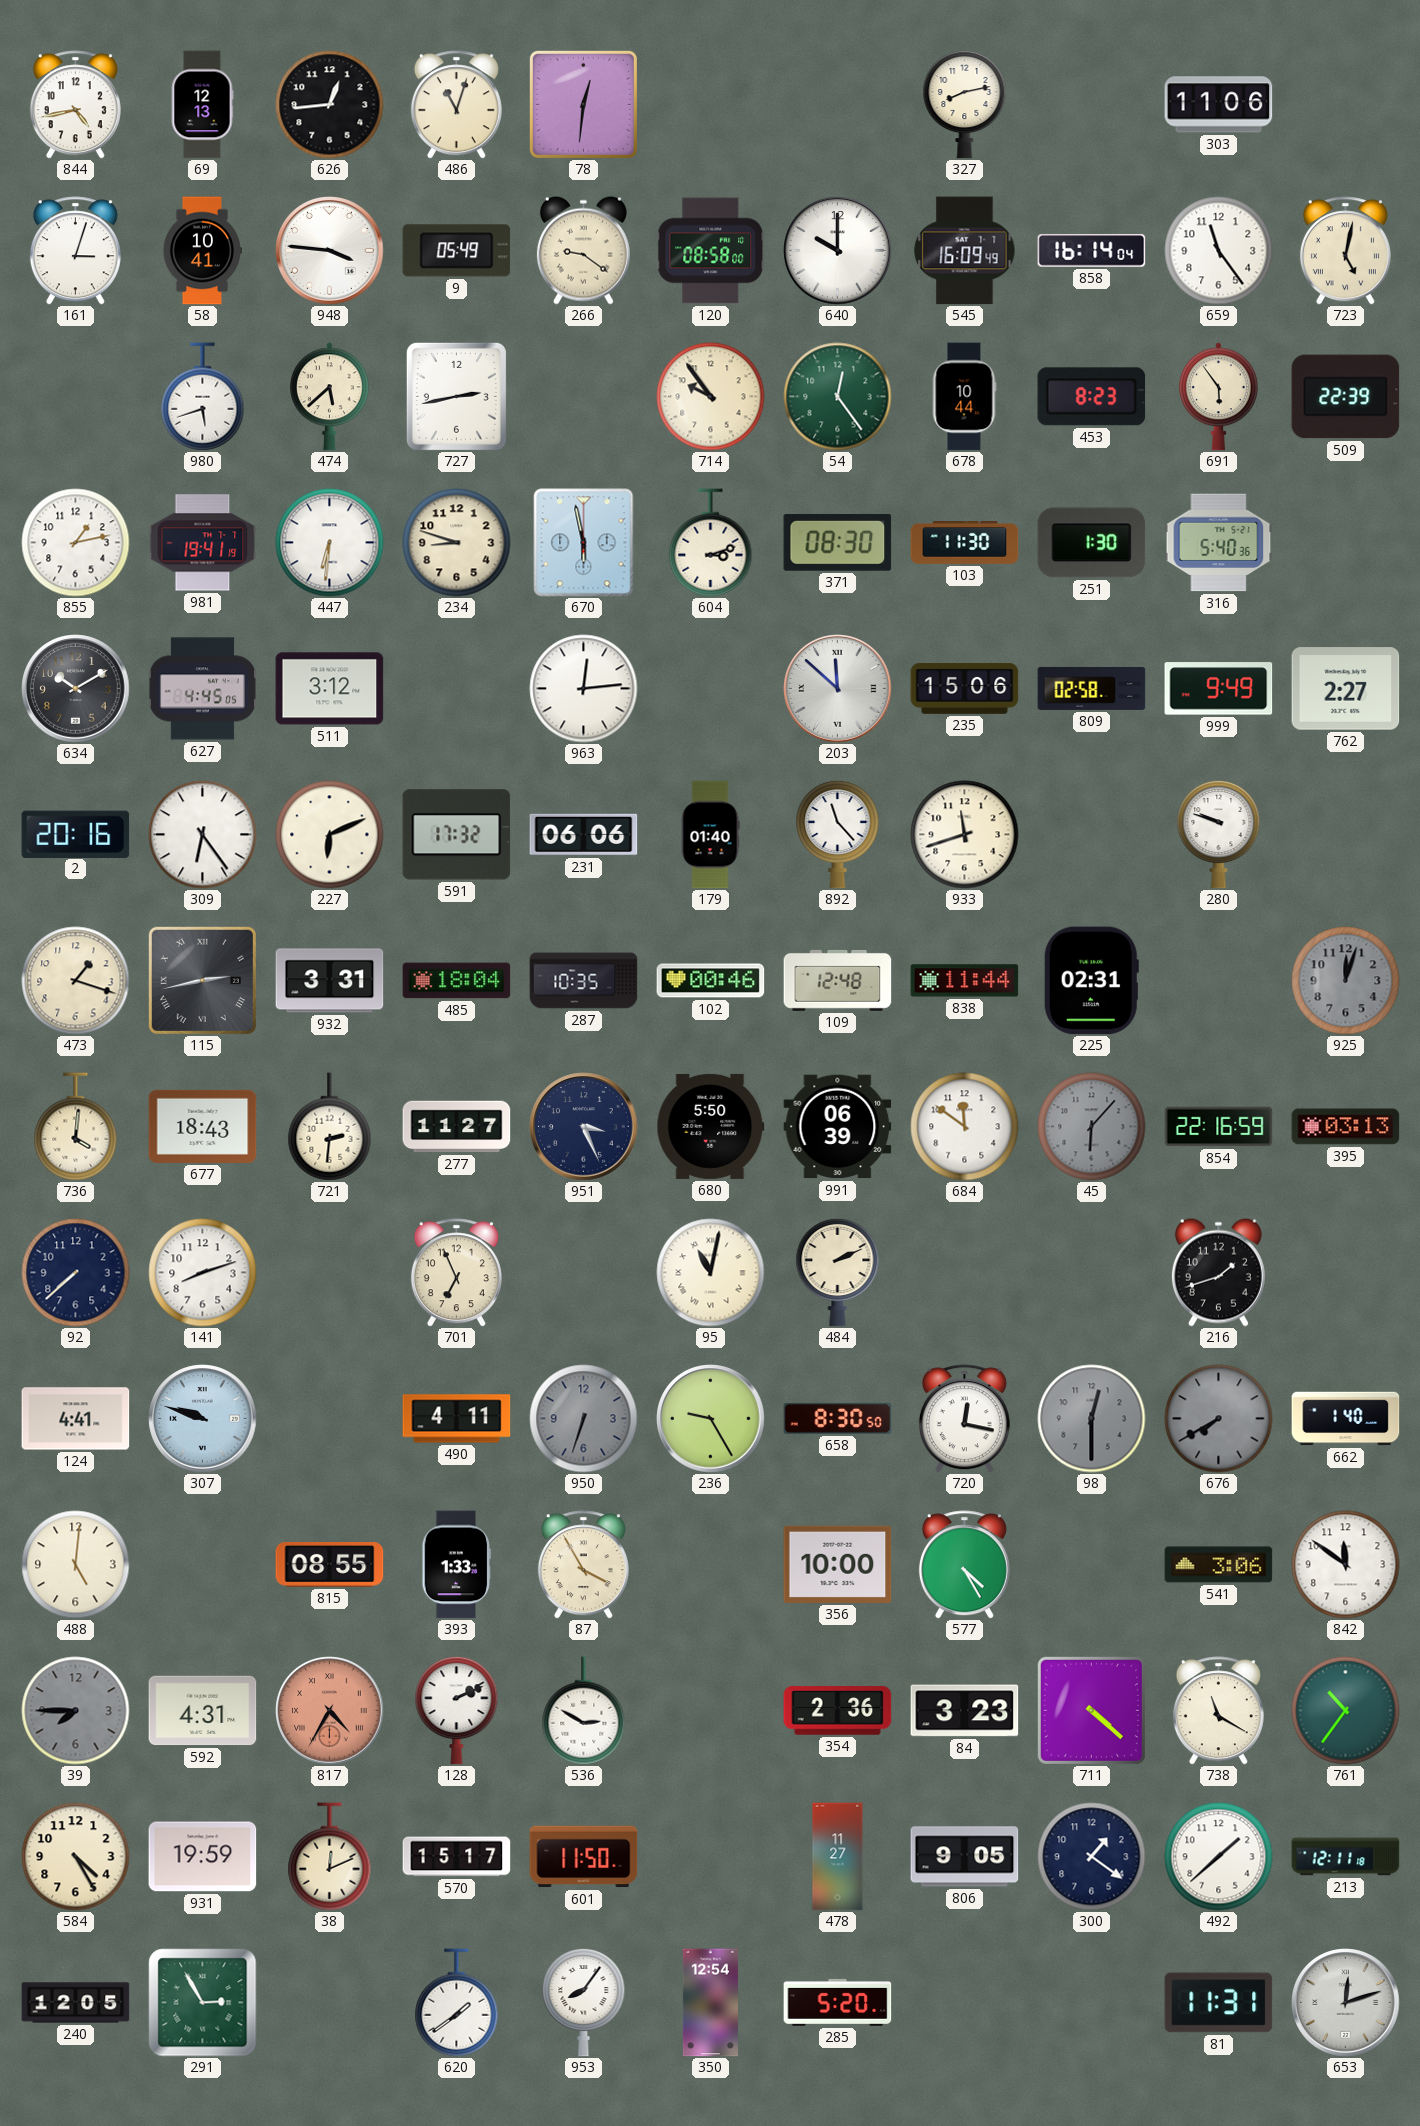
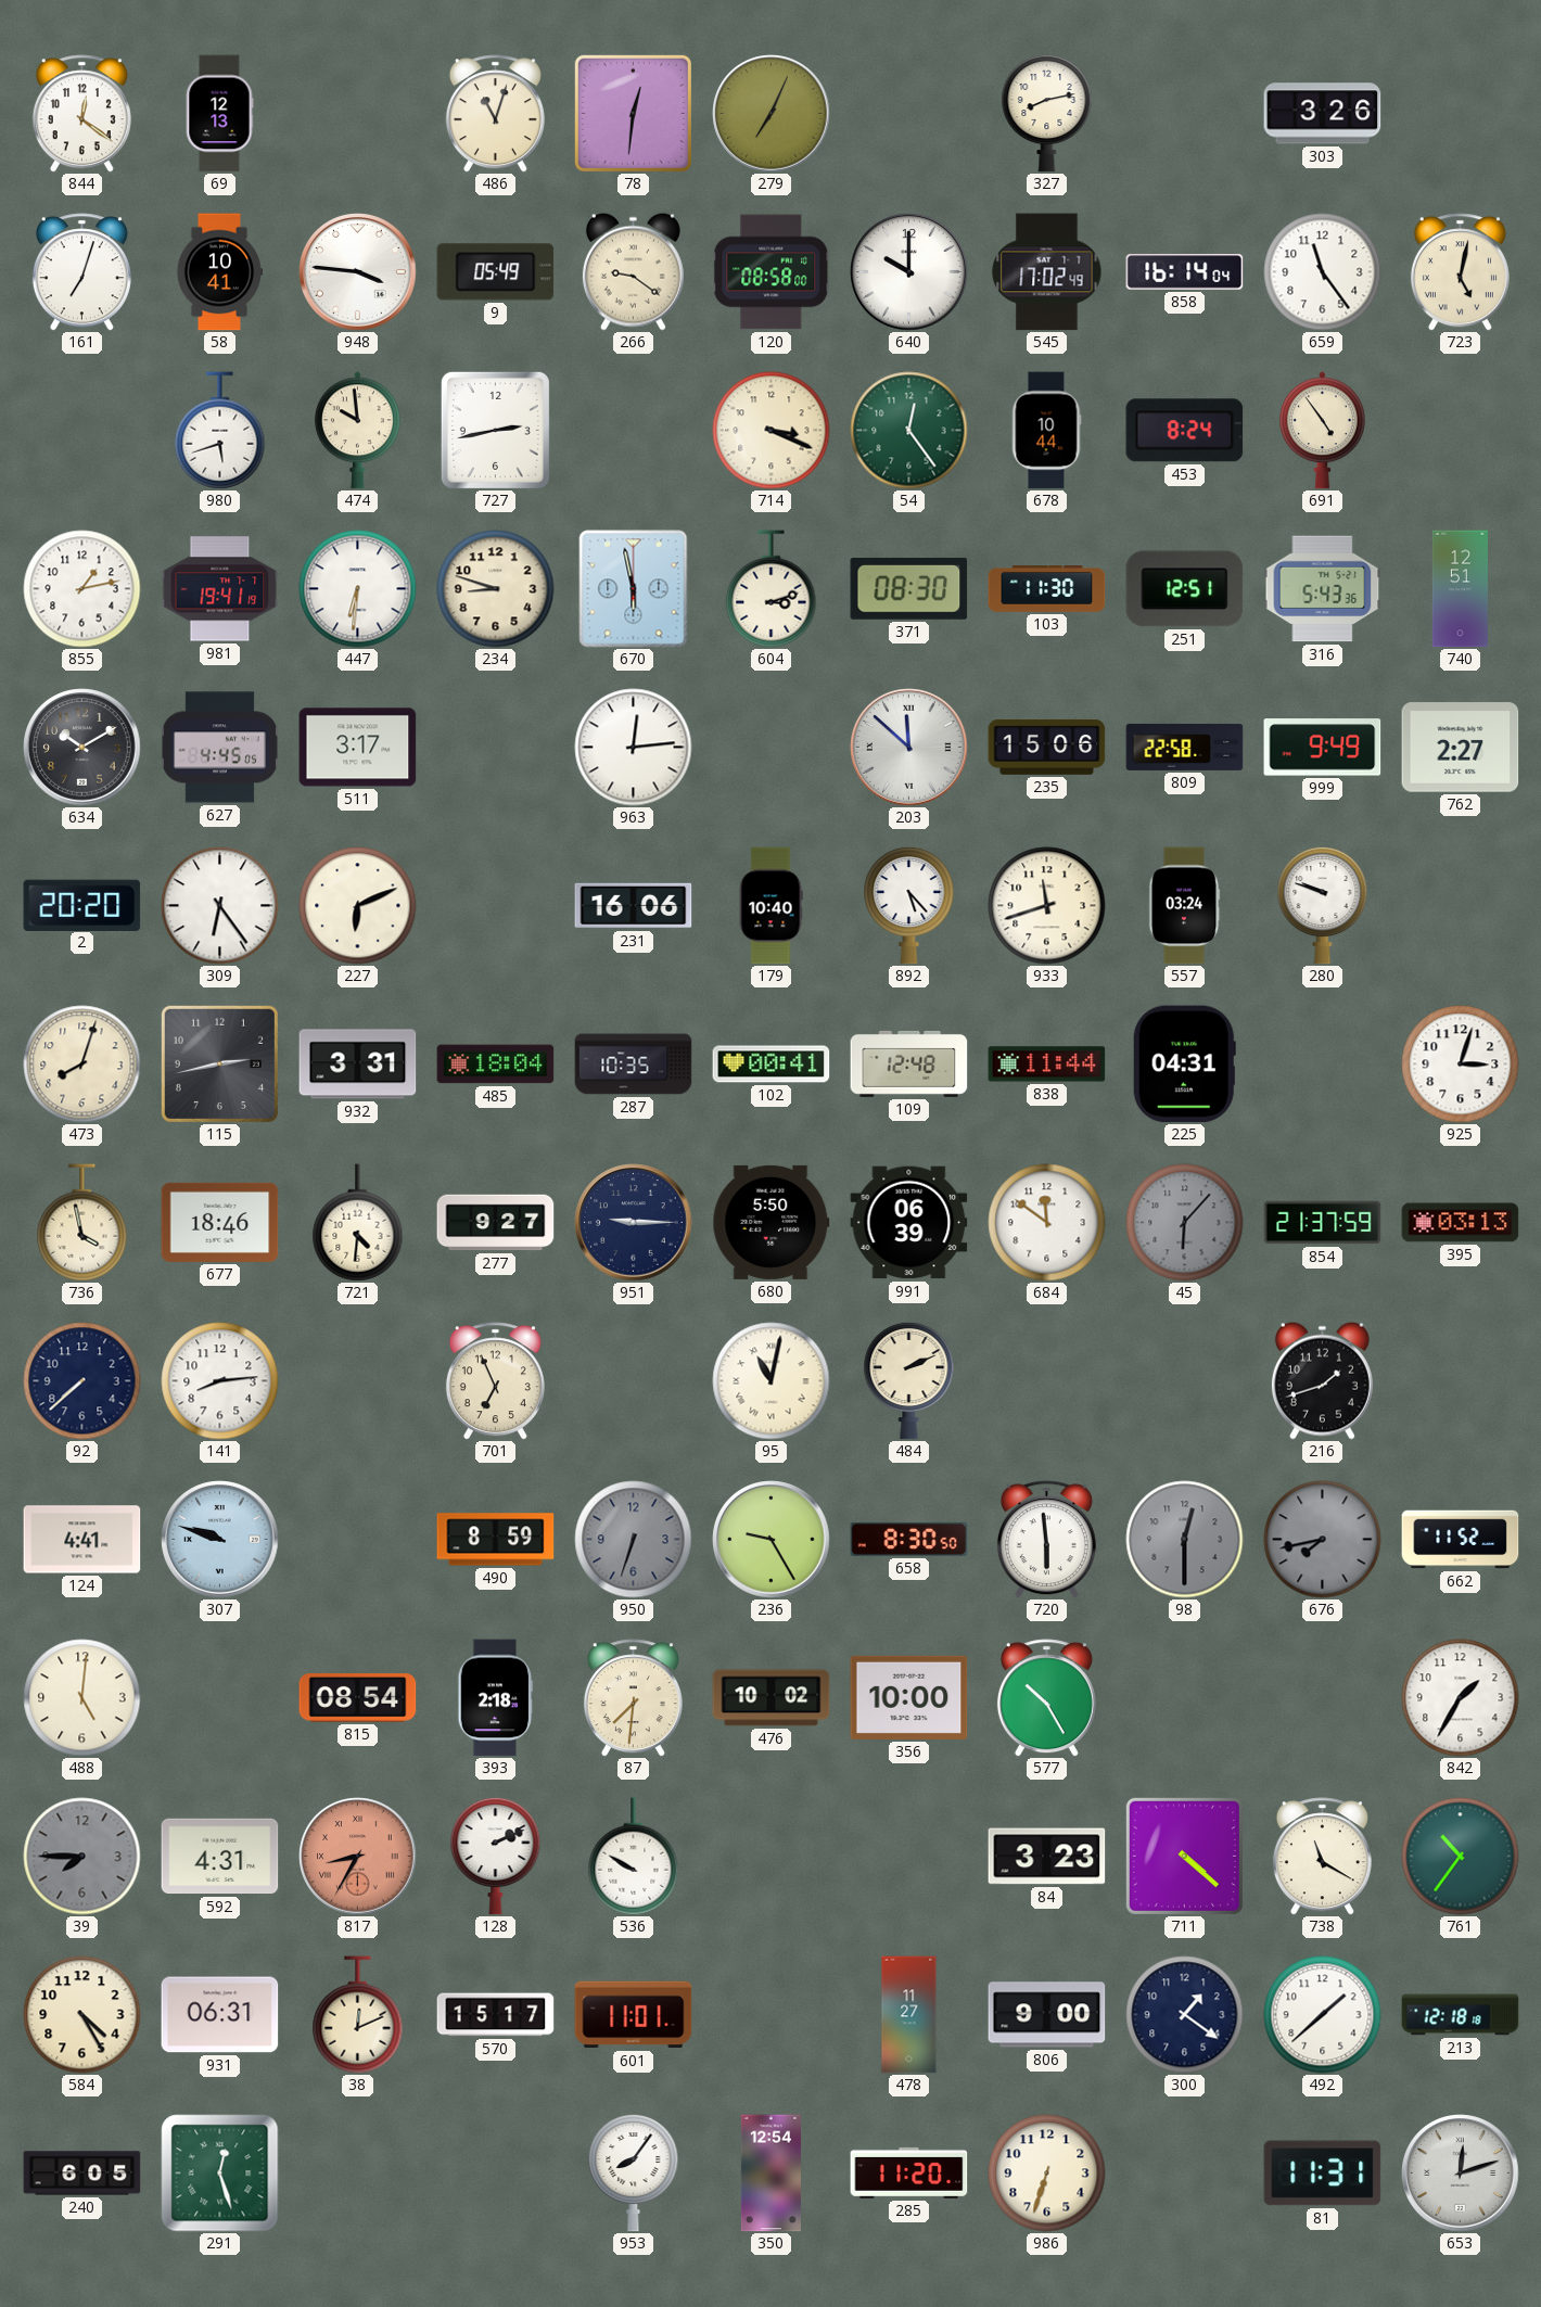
844: 4:43 -> 12:21 (81, 114)
626: 12:44 -> none (330, 105)
279: none -> 7:04 (772, 114)
303: 11:06 -> 3:26 (1323, 114)
161: 3:03 -> 7:03 (81, 272)
545: 16:09 -> 17:02 (1047, 272)
474: 5:38 -> 9:59 (357, 431)
714: 9:54 -> 3:19 (772, 431)
453: 8:23 -> 8:24 (1185, 431)
691: 5:54 -> 4:54 (1322, 431)
509: 22:39 -> none (1346, 397)
251: 1:30 -> 12:51 (1185, 589)
316: 5:40 -> 5:43 (1323, 589)
740: none -> 12:51 (1460, 589)
511: 3:12 -> 3:17 (358, 748)
809: 02:58 -> 22:58 (1185, 747)
2: 20:16 -> 20:20 (82, 905)
591: 17:32 -> none (457, 835)
231: 06:06 -> 16:06 (634, 906)
179: 01:40 -> 10:40 (770, 906)
892: 11:23 -> 5:23 (909, 905)
557: none -> 03:24 (1184, 906)
473: 1:18 -> 8:03 (82, 1065)
115 numerals: Roman -> Arabic (219, 1063)
102: 00:46 -> 00:41 (772, 1065)
225: 02:31 -> 04:31 (1184, 1065)
925: 12:03 -> 3:03 (1461, 1065)
925 dial: grey -> white (1461, 1065)
736: 4:01 -> 3:58 (82, 1223)
677: 18:43 -> 18:46 (220, 1222)
721: 2:31 -> 4:31 (358, 1223)
277: 11:27 -> 9:27 (496, 1223)
951: 3:26 -> 9:15 (634, 1223)
854: 22:16 -> 21:37 (1323, 1223)
141: 8:12 -> 8:14 (220, 1381)
490: 4:11 -> 8:59 (496, 1540)
720: 12:17 -> 5:59 (1046, 1540)
676: 7:40 -> 7:43 (1323, 1540)
662: 1:40 -> 11:52 (1461, 1540)
815: 08:55 -> 08:54 (358, 1698)
393: 1:33 -> 2:18 (496, 1698)
87: 3:55 -> 7:31 (633, 1698)
476: none -> 10:02 (772, 1698)
577: 4:25 -> 10:25 (1046, 1698)
541: 3:06 -> none (1219, 1565)
842: 11:51 -> 1:35 (1461, 1698)
817: 4:35 -> 8:35 (358, 1857)
536: 2:50 -> 9:50 (634, 1857)
354: 2:36 -> none (838, 1711)
931: 19:59 -> 06:31 (220, 2015)
601: 11:50 -> 11:01 (634, 2015)
806: 9:05 -> 9:00 (1047, 2015)
213: 12:11 -> 12:18 (1461, 2015)
240: 12:05 -> 6:05 (82, 2174)
291: 2:55 -> 12:27 (220, 2174)
620: 1:39 -> none (457, 2003)
285: 5:20 -> 11:20 (909, 2172)
986: none -> 6:33 (1047, 2174)
